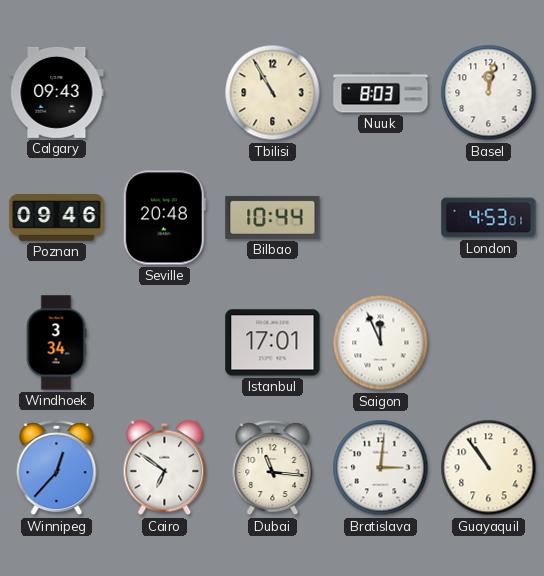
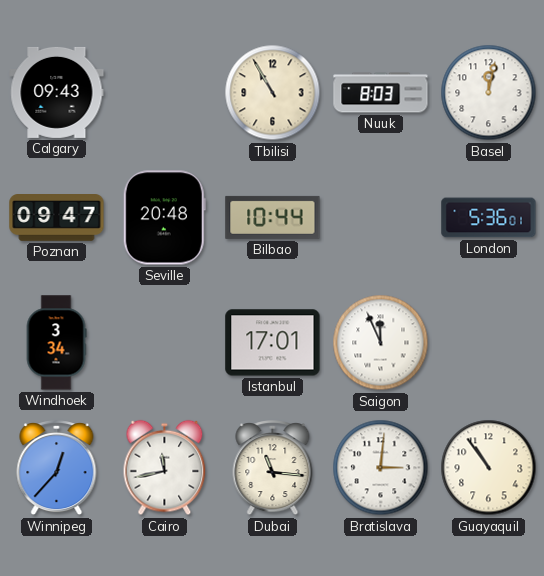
Poznan: 09:46 -> 09:47 (57, 218)
London: 4:53 -> 5:36 (489, 218)
Cairo: 6:51 -> 11:43 (165, 468)
